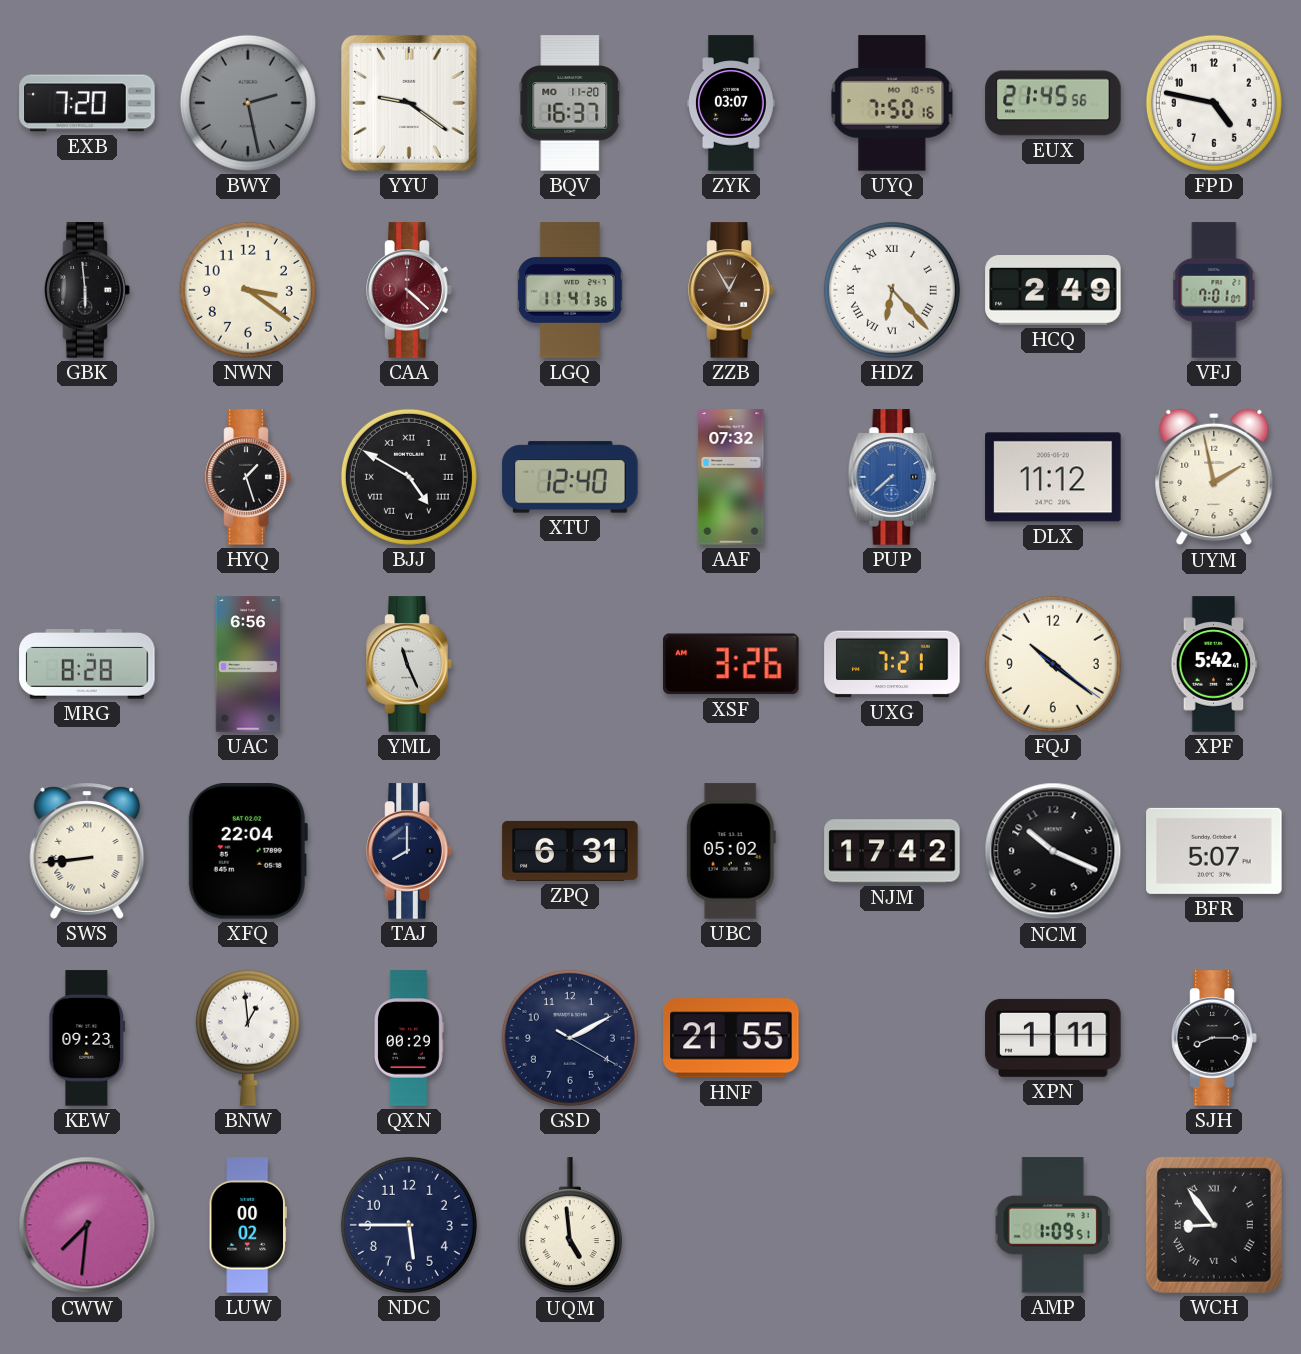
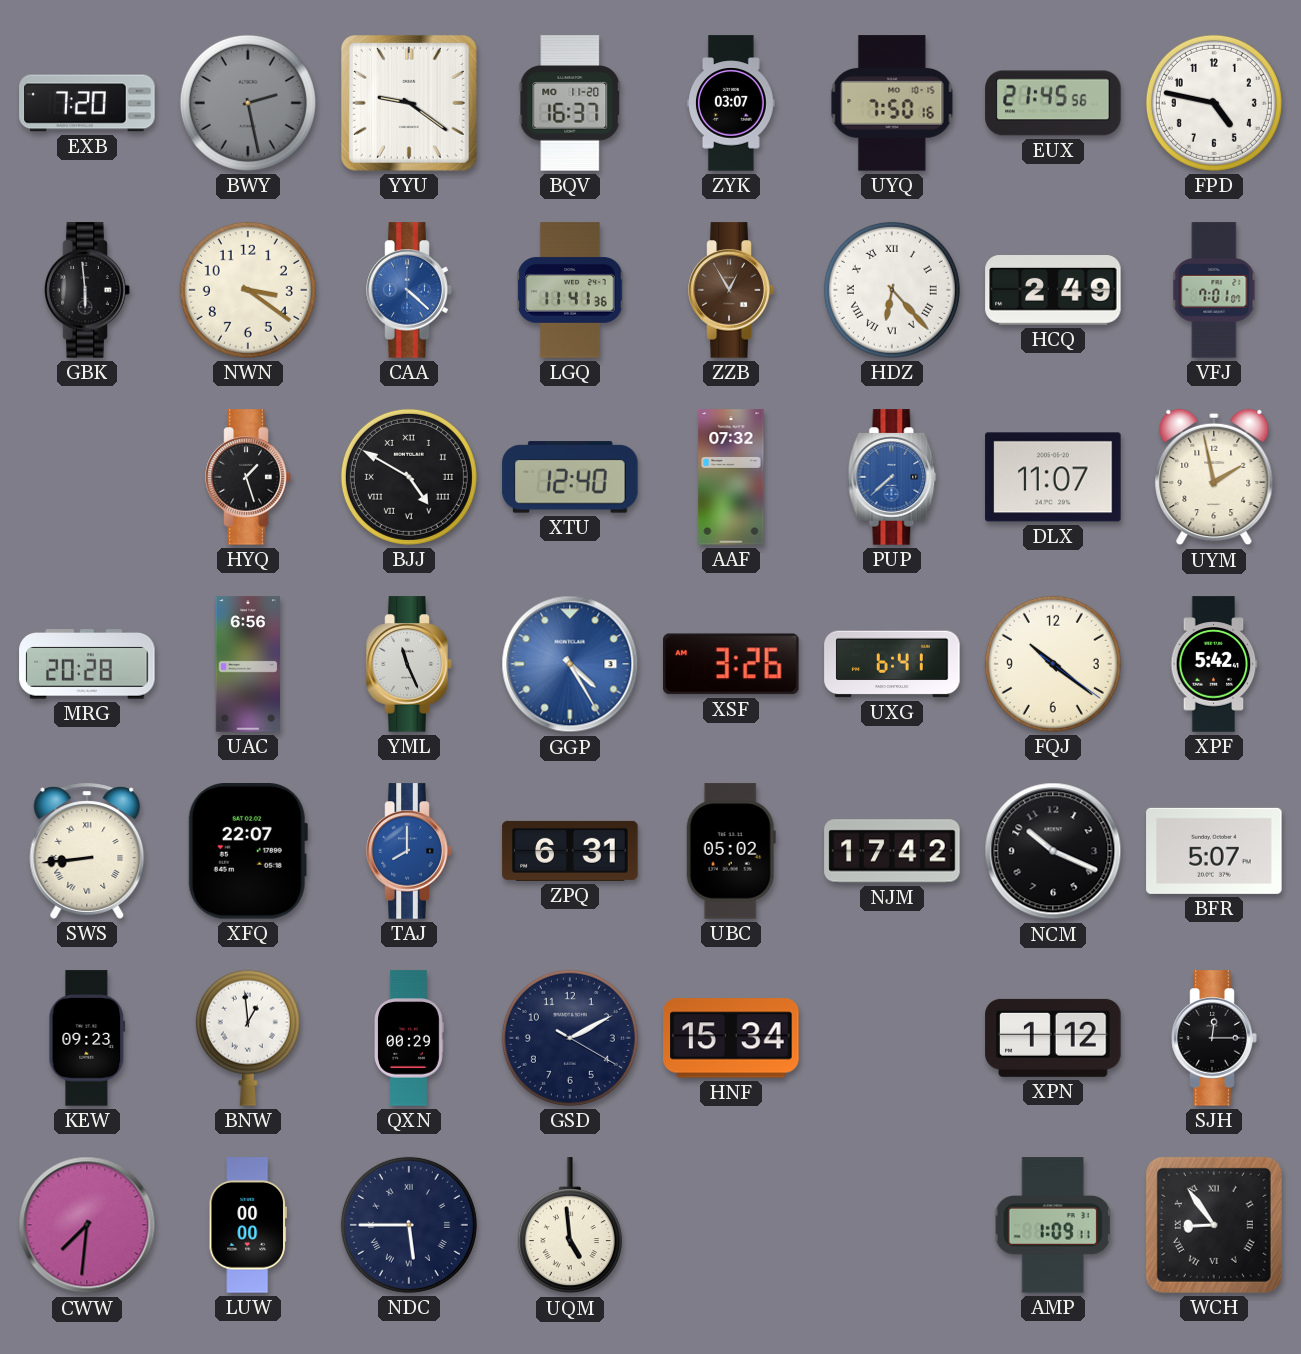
CAA dial: burgundy -> blue (409, 290)
DLX: 11:12 -> 11:07 (1053, 477)
MRG: 8:28 -> 20:28 (87, 664)
GGP: none -> 4:25 (570, 664)
UXG: 7:21 -> 6:41 (892, 664)
XFQ: 22:04 -> 22:07 (248, 851)
TAJ dial: navy -> blue (409, 851)
HNF: 21:55 -> 15:34 (731, 1038)
XPN: 1:11 -> 1:12 (1053, 1038)
SJH: 8:15 -> 12:15 (1214, 1038)
LUW: 00:02 -> 00:00 (248, 1225)
NDC numerals: Arabic -> Roman (409, 1225)
AMP: 1:09:51 -> 1:09:11 (1053, 1225)
